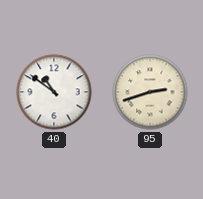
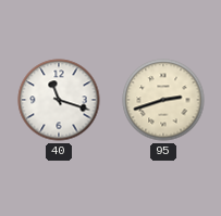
40: 10:51 -> 11:18 (59, 100)
